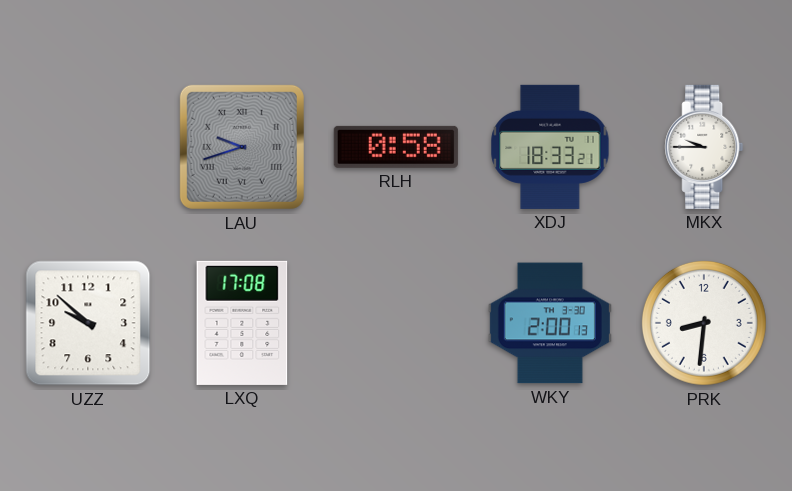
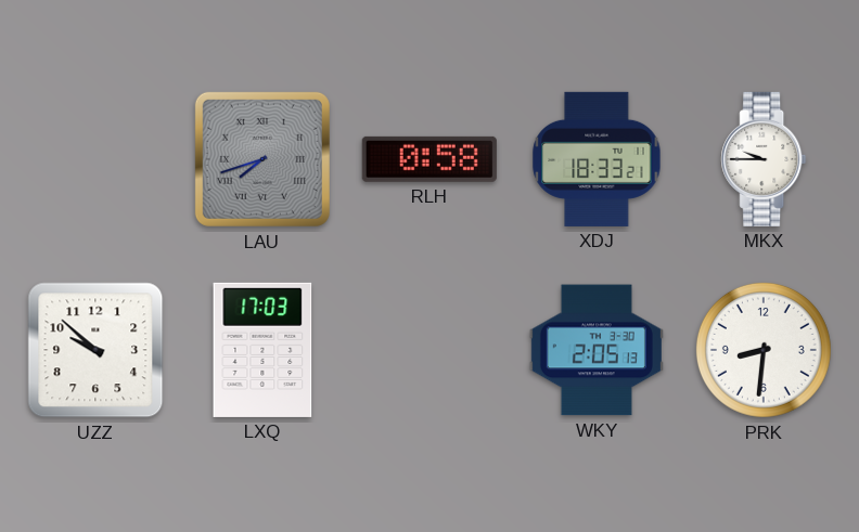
LAU: 9:42 -> 7:42 (262, 159)
LXQ: 17:08 -> 17:03 (262, 350)
WKY: 2:00 -> 2:05 (597, 350)
